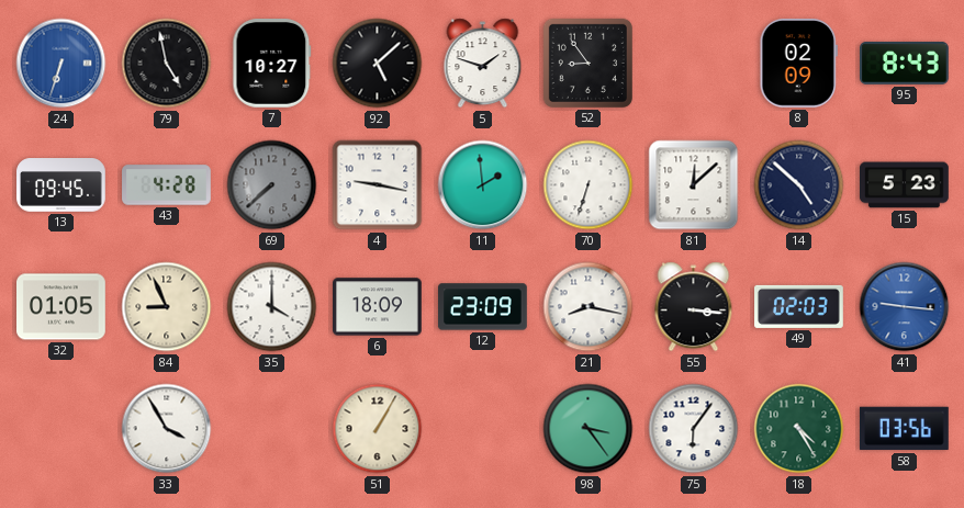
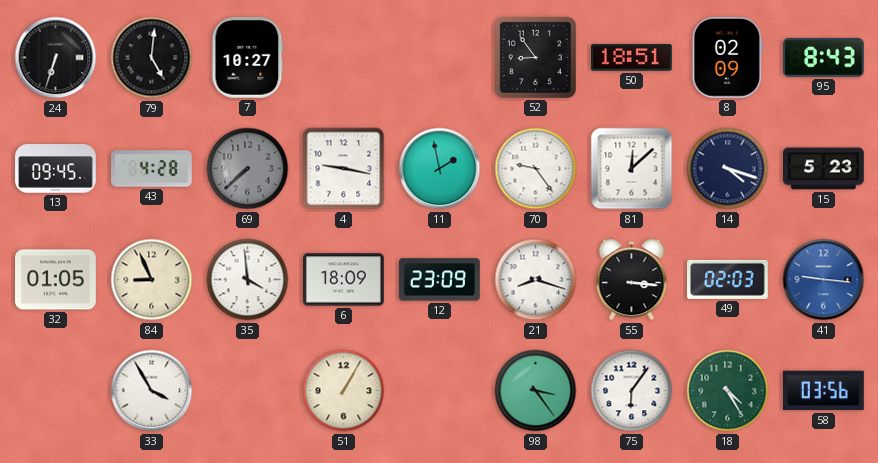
24 dial: blue -> black (56, 58)
79: 4:58 -> 5:01 (152, 58)
92: 5:08 -> none (378, 64)
5: 1:48 -> none (483, 64)
50: none -> 18:51 (632, 58)
11: 1:59 -> 1:58 (440, 169)
70: 6:33 -> 9:24 (536, 169)
14: 4:52 -> 4:18 (728, 169)
35: 4:00 -> 3:59 (248, 280)
21: 8:17 -> 8:18 (536, 280)
